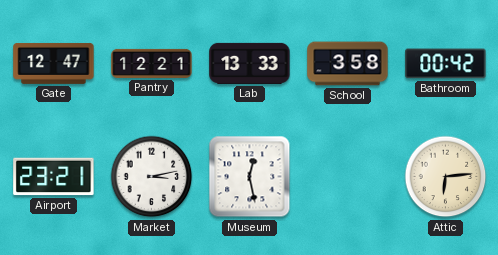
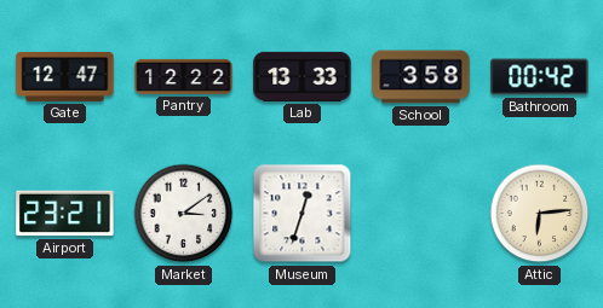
Pantry: 12:21 -> 12:22 (184, 76)
Market: 3:13 -> 3:09 (184, 214)
Museum: 12:28 -> 12:33 (303, 214)
